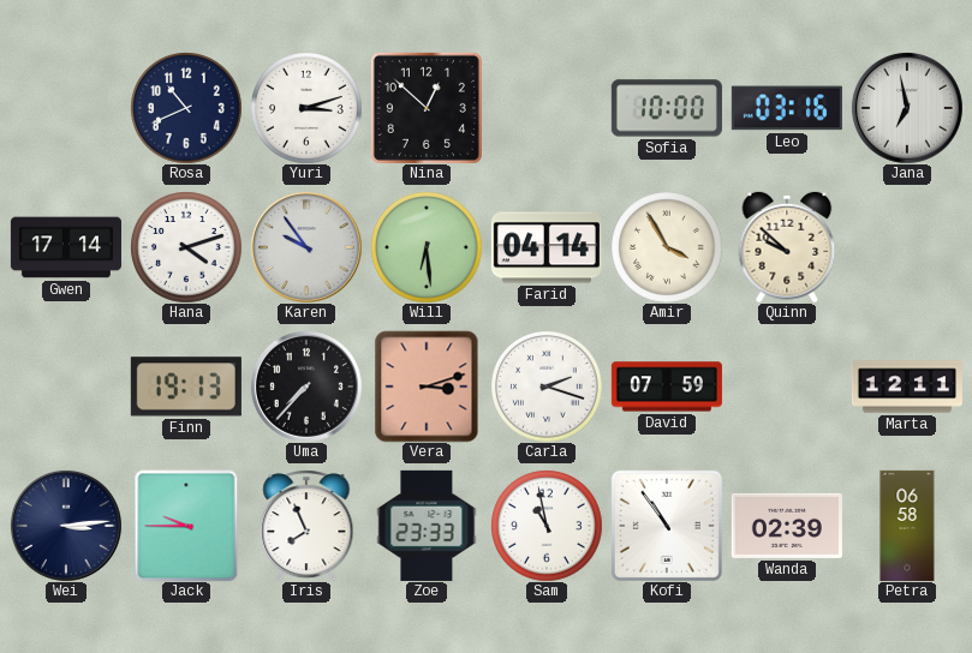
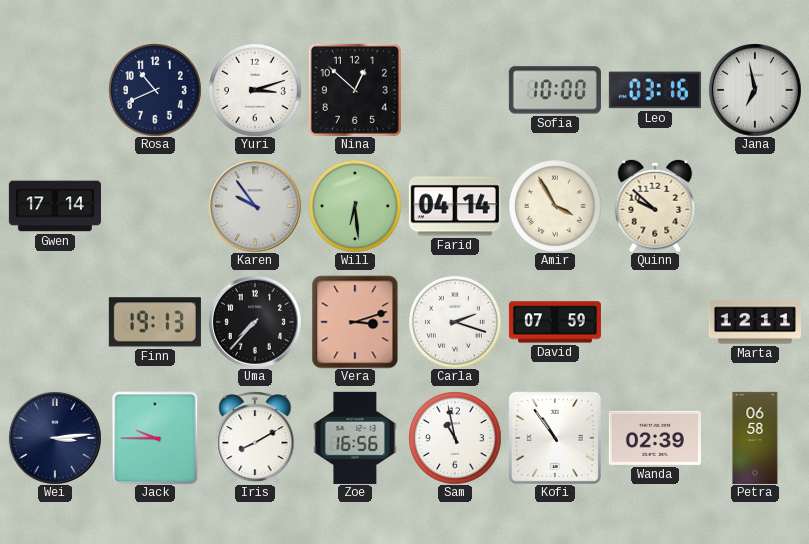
Hana: 4:12 -> none (186, 247)
Iris: 7:56 -> 8:10 (255, 438)
Zoe: 23:33 -> 16:56 (355, 438)
